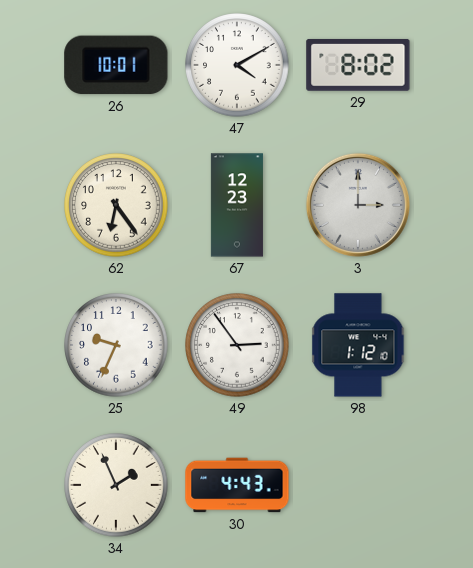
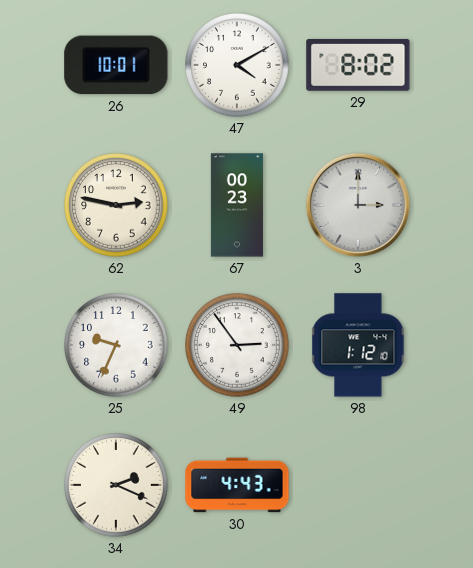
62: 6:24 -> 2:47 (116, 205)
67: 12:23 -> 00:23 (237, 205)
34: 1:56 -> 2:19 (116, 485)
